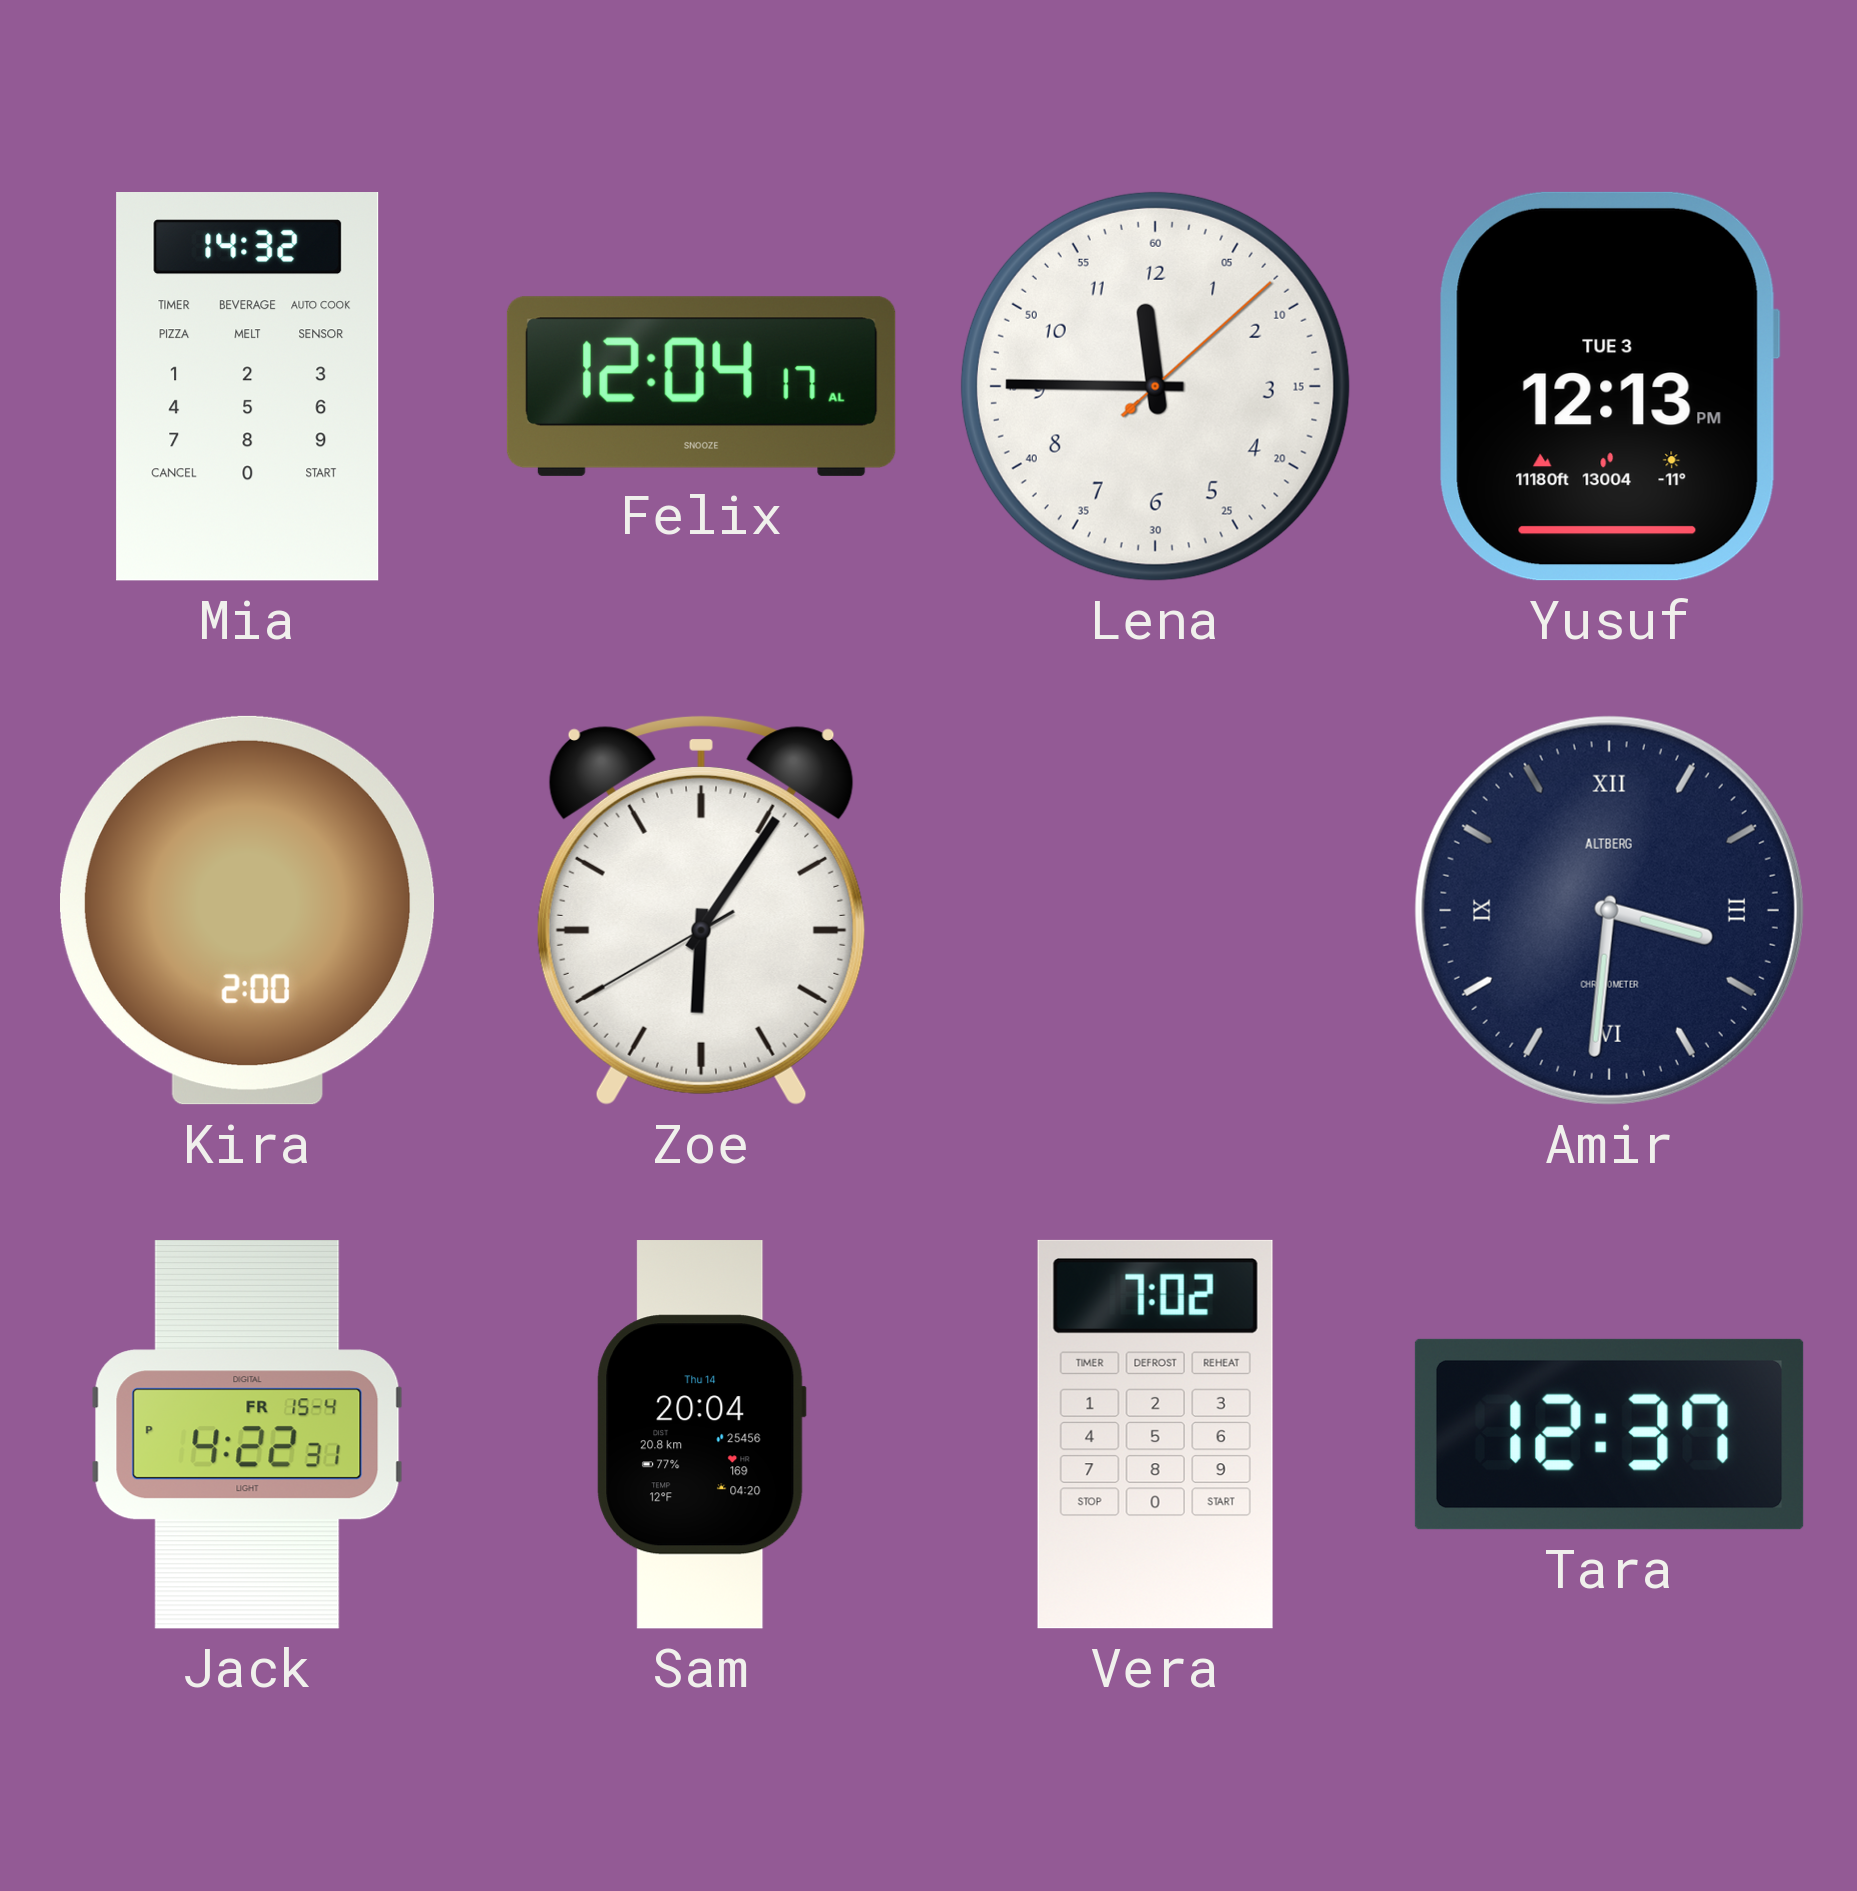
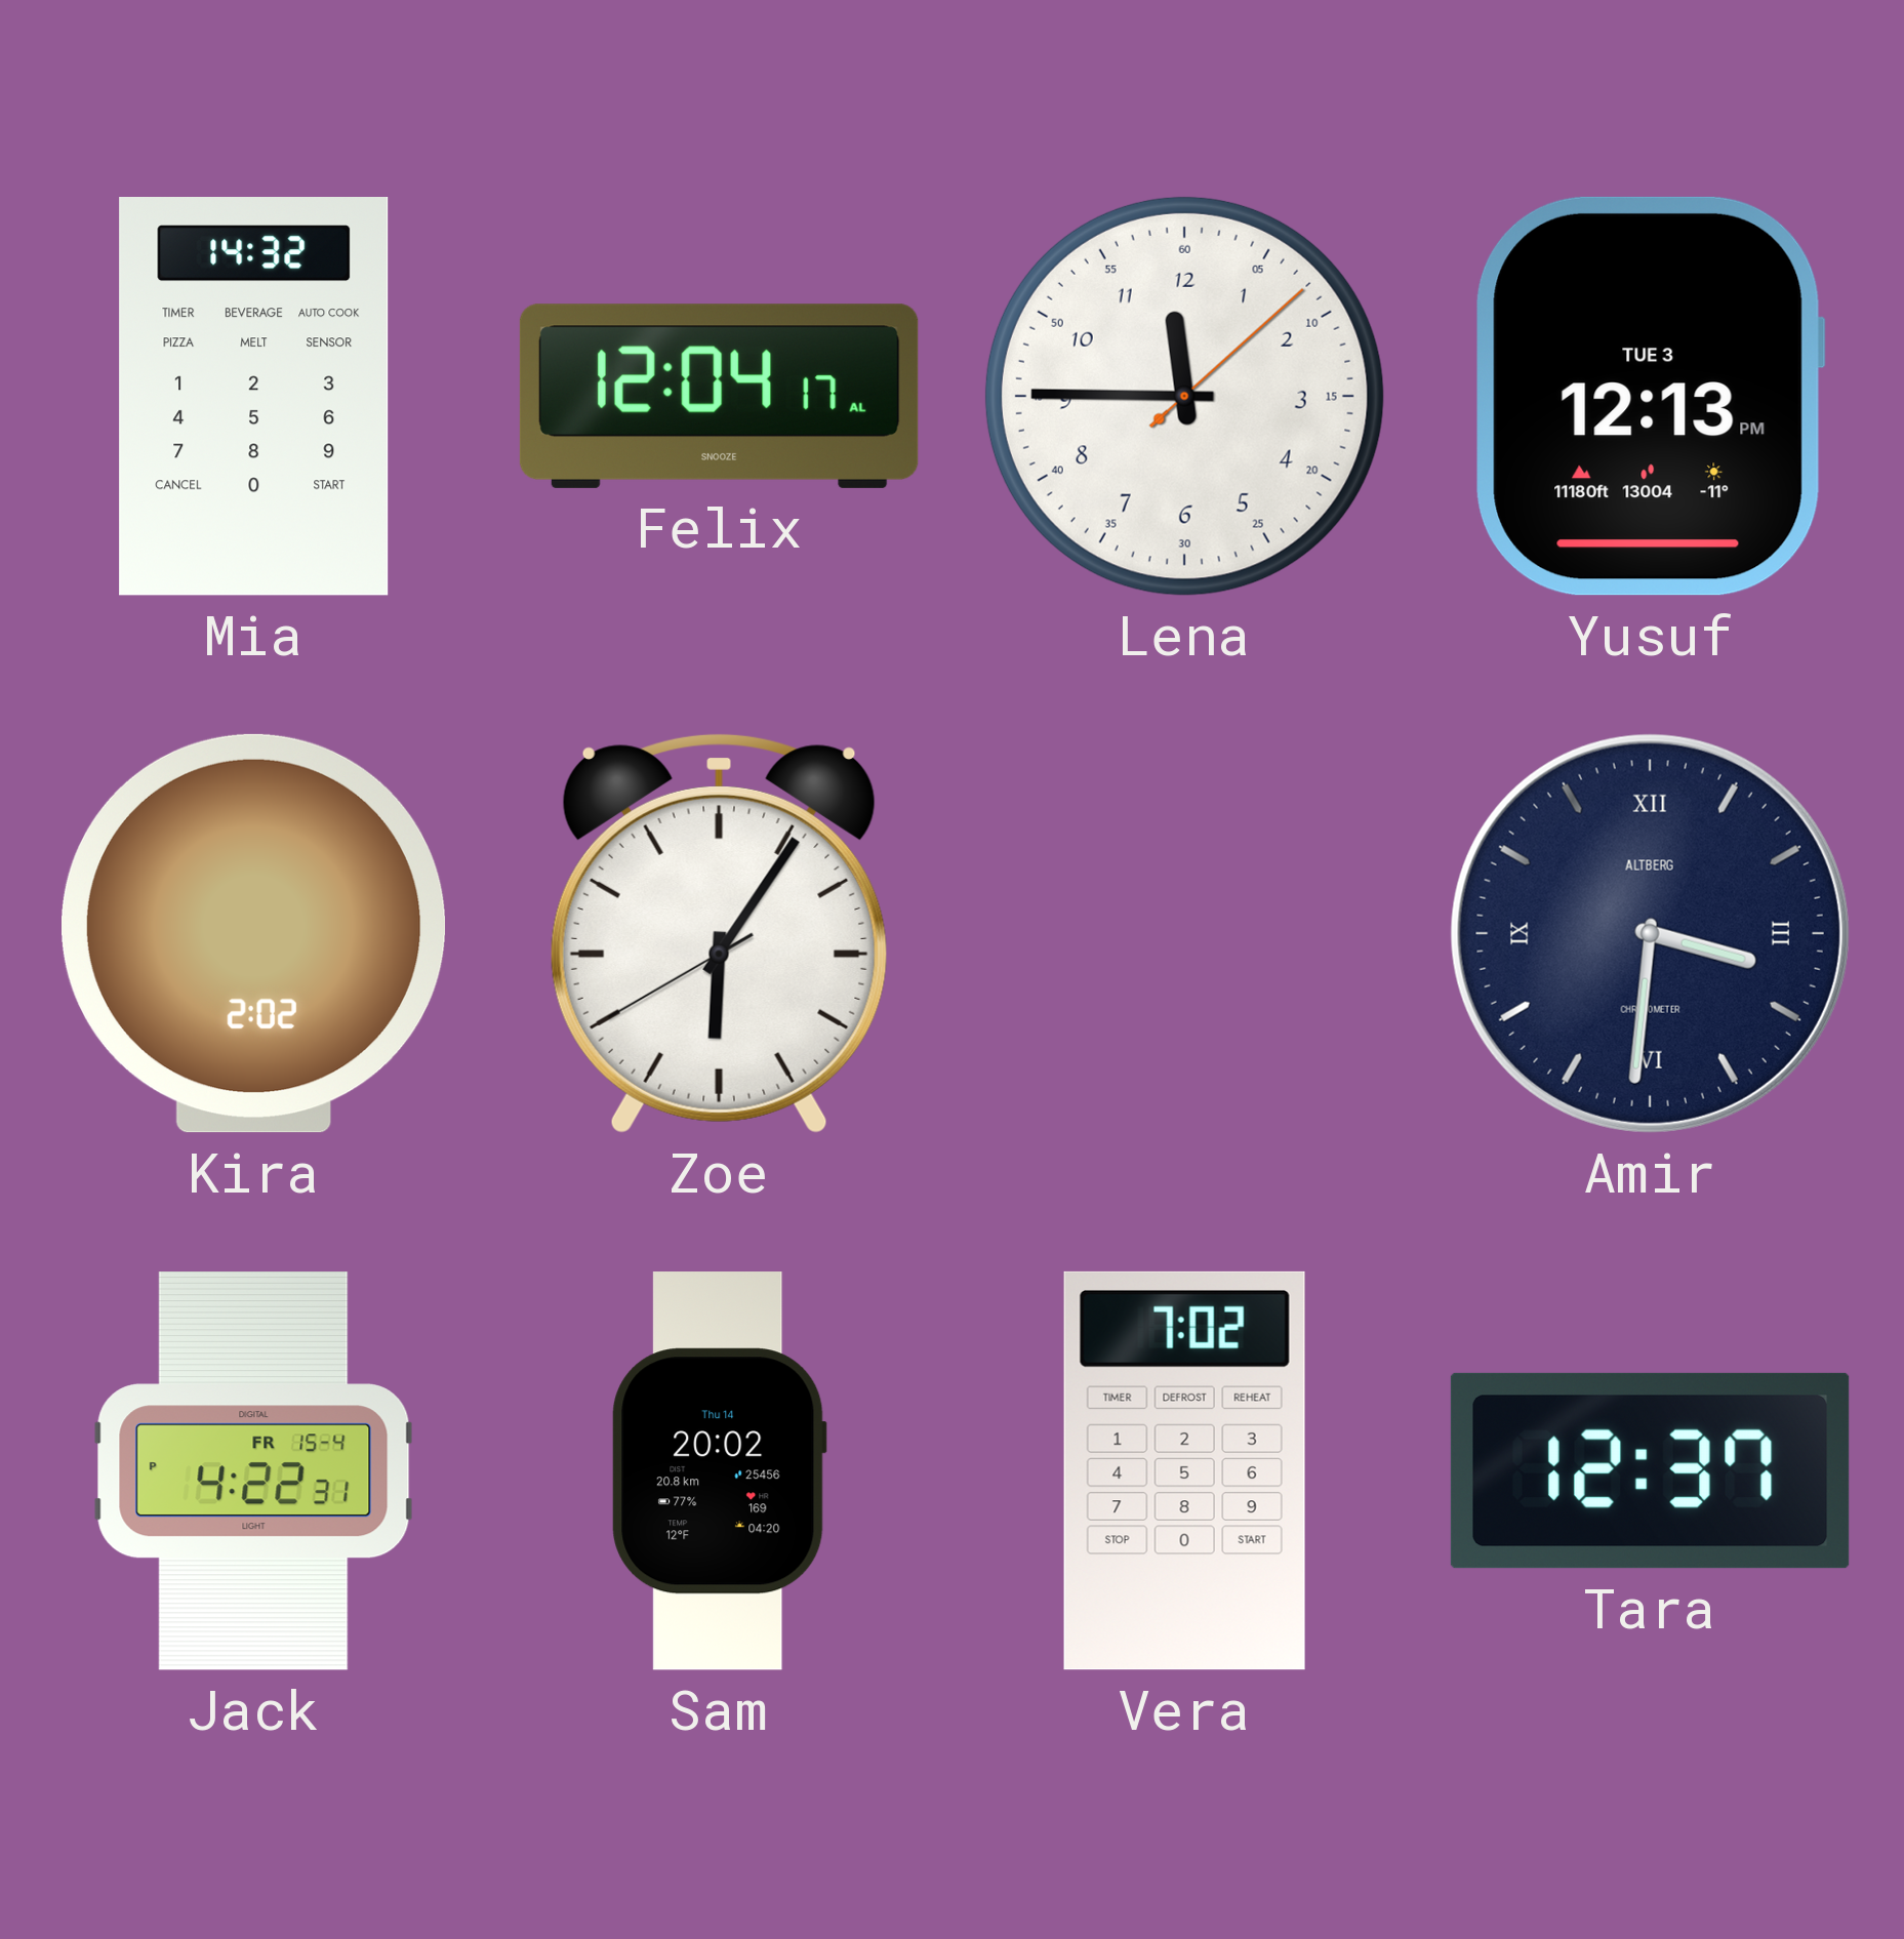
Kira: 2:00 -> 2:02 (254, 933)
Sam: 20:04 -> 20:02 (719, 1471)
